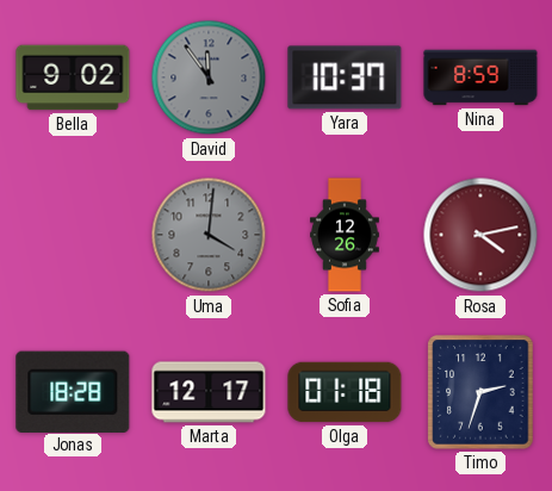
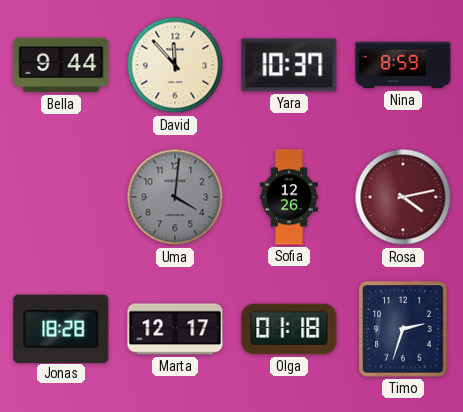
Bella: 9:02 -> 9:44 (61, 65)
David: 11:54 -> 11:53 (175, 65)
David dial: grey -> cream (175, 65)
